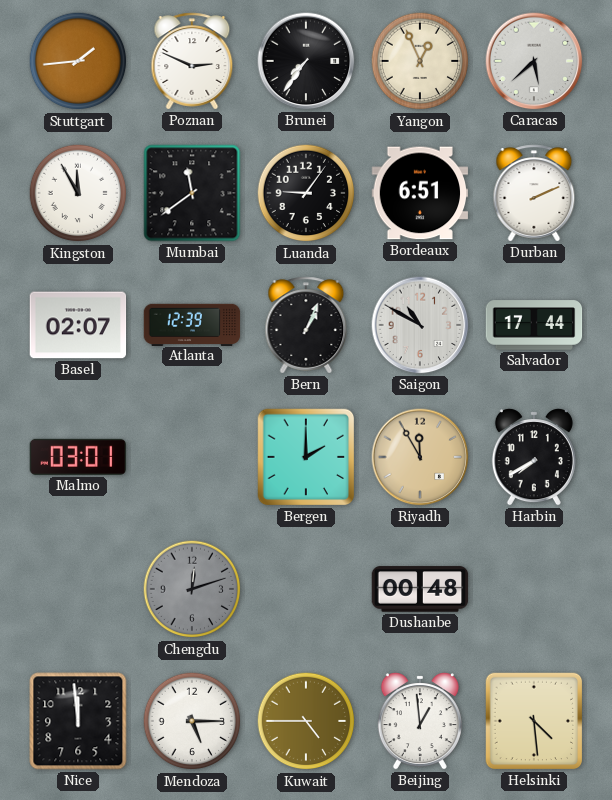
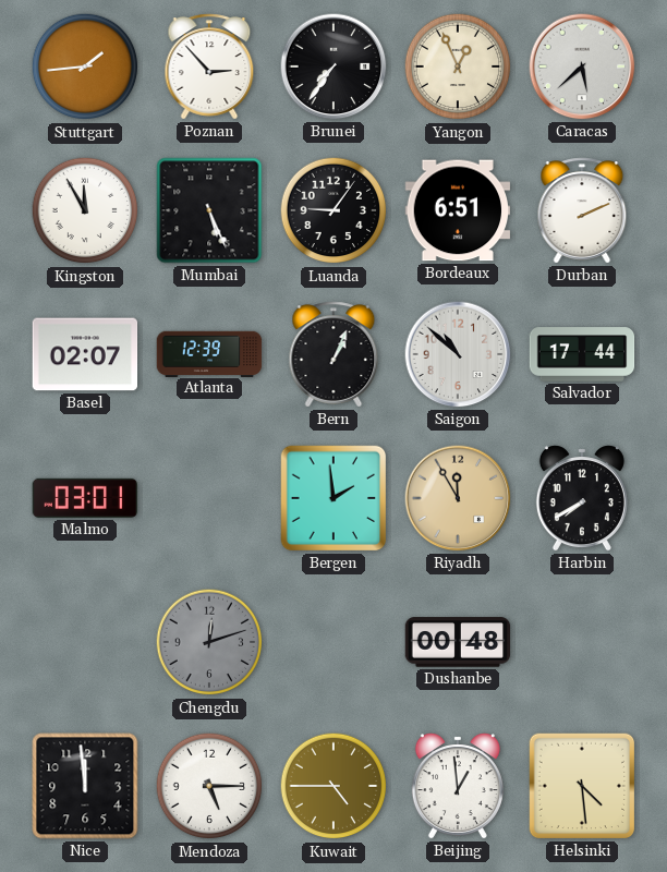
Poznan: 2:49 -> 2:53 (209, 66)
Mumbai: 11:39 -> 5:26 (209, 210)
Saigon: 10:50 -> 10:52 (458, 354)
Bergen: 2:00 -> 1:59 (333, 498)
